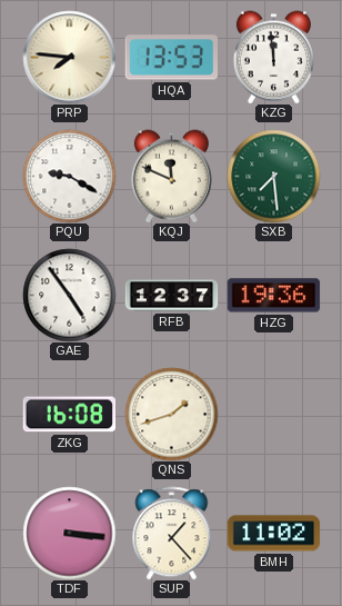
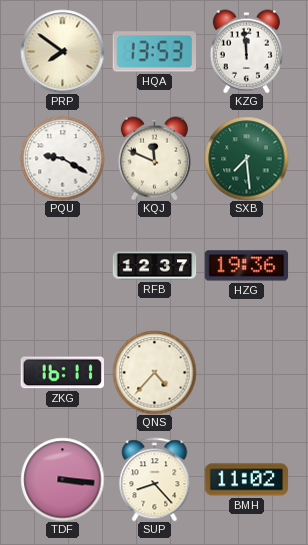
PRP: 7:46 -> 7:51 (62, 51)
GAE: 4:54 -> none (69, 295)
ZKG: 16:08 -> 16:11 (62, 373)
QNS: 1:42 -> 4:37 (154, 372)
SUP: 1:23 -> 8:23 (155, 479)
